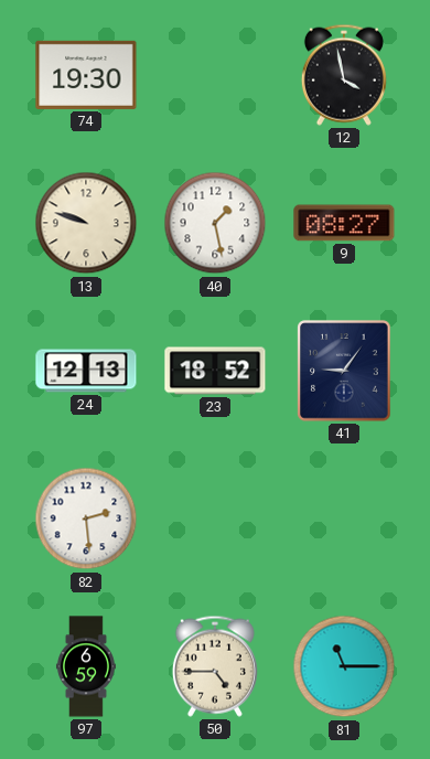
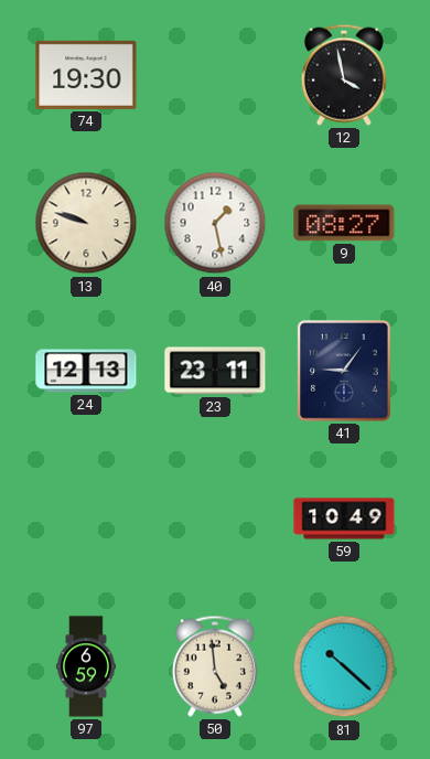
23: 18:52 -> 23:11 (215, 371)
82: 2:29 -> none (86, 519)
59: none -> 10:49 (344, 519)
50: 4:45 -> 4:59 (215, 666)
81: 11:15 -> 10:22 (344, 666)
